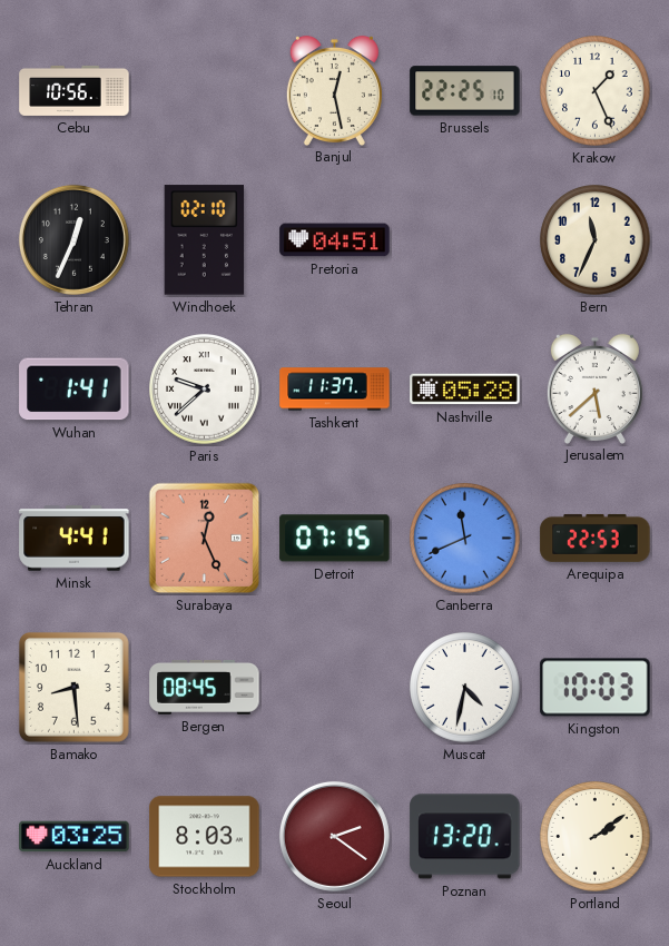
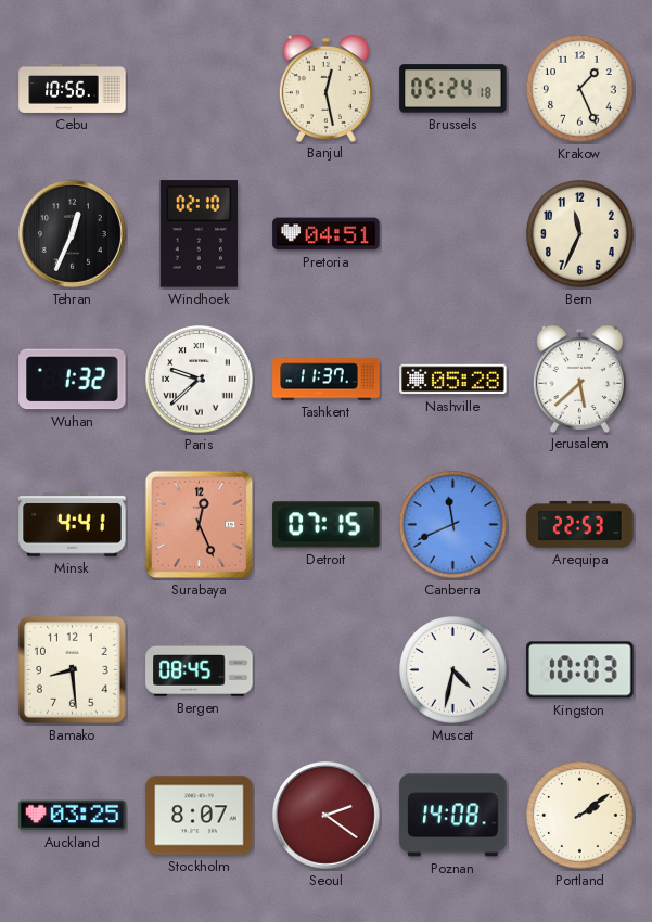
Brussels: 22:25 -> 05:24 (453, 89)
Wuhan: 1:41 -> 1:32 (73, 380)
Stockholm: 8:03 -> 8:07 (200, 816)
Poznan: 13:20 -> 14:08 (453, 816)
